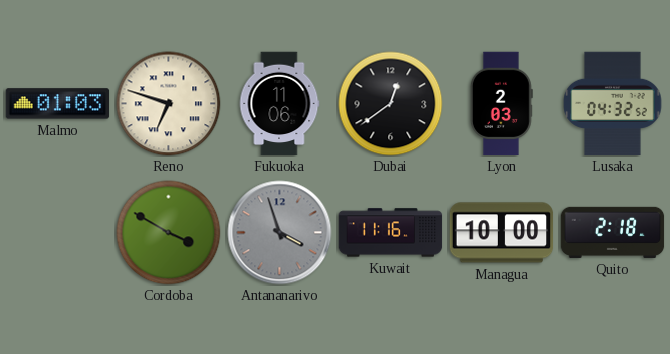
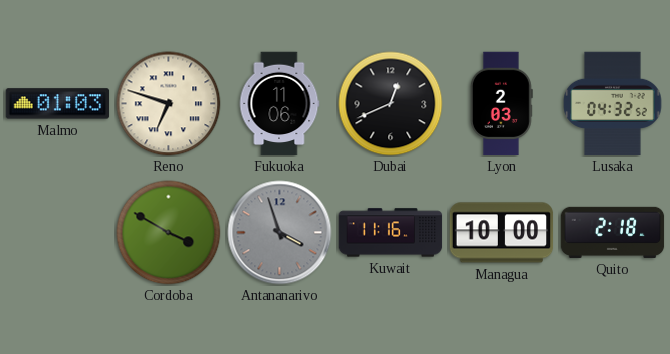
Dubai: 12:39 -> 12:41 (391, 104)
